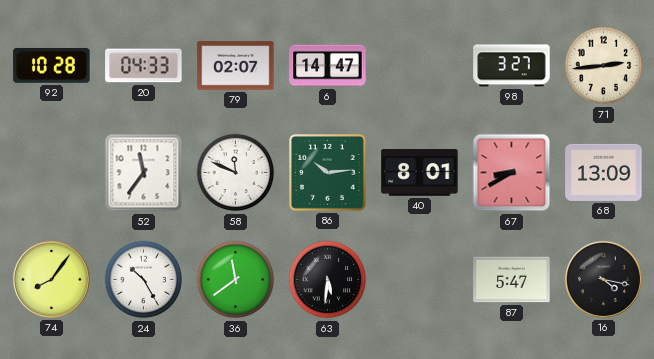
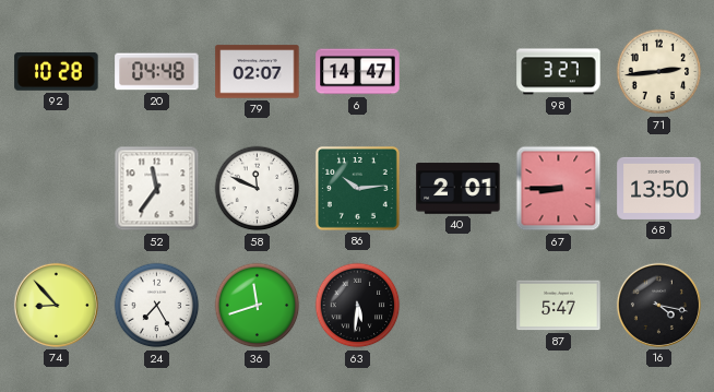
20: 04:33 -> 04:48 (157, 72)
40: 8:01 -> 2:01 (459, 189)
67: 8:40 -> 8:45 (559, 189)
68: 13:09 -> 13:50 (659, 188)
74: 8:06 -> 8:53 (56, 305)
24: 10:25 -> 7:25 (157, 306)
36: 11:39 -> 11:42 (258, 306)
